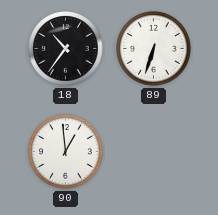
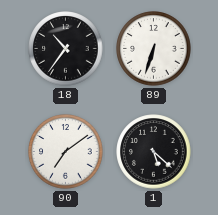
90: 12:59 -> 7:09 (66, 152)
1: none -> 5:22 (154, 152)
